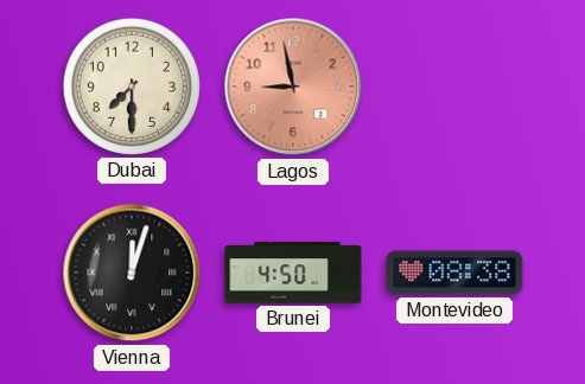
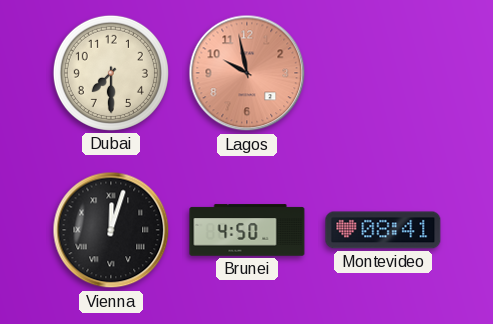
Lagos: 8:58 -> 9:58 (247, 73)
Montevideo: 08:38 -> 08:41 (383, 230)
